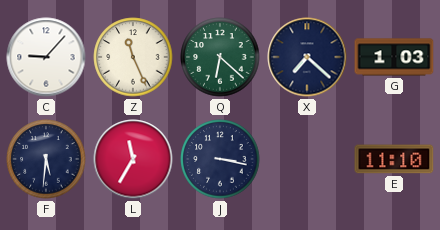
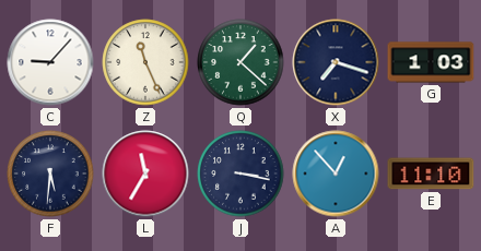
Q: 6:22 -> 1:22 (241, 62)
X: 7:22 -> 7:18 (336, 62)
A: none -> 12:53 (336, 174)
